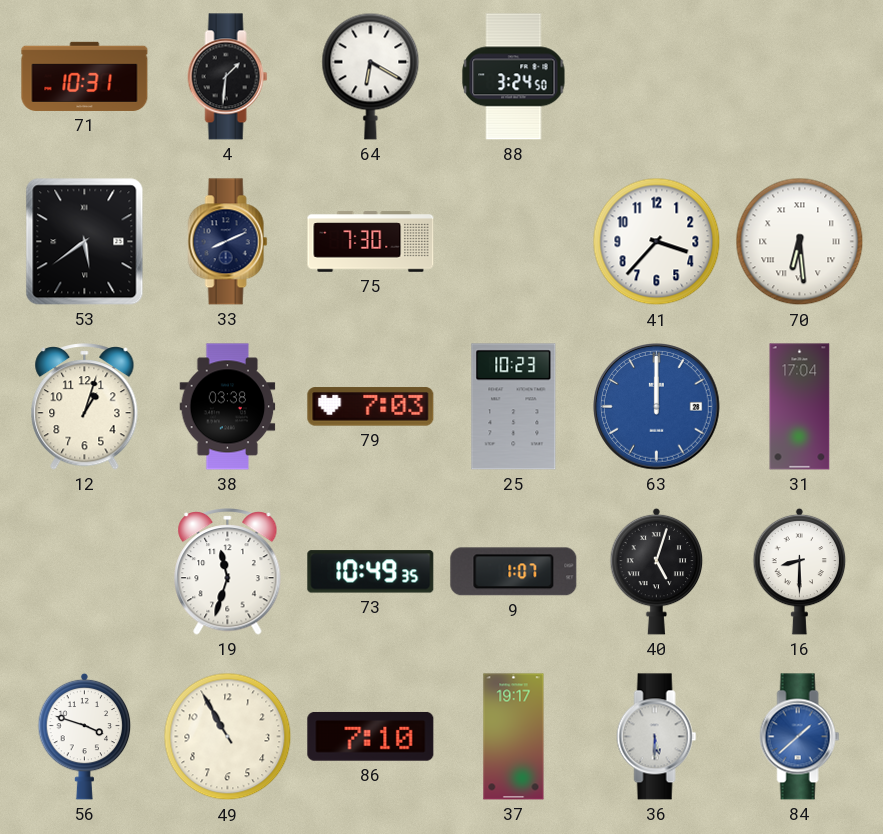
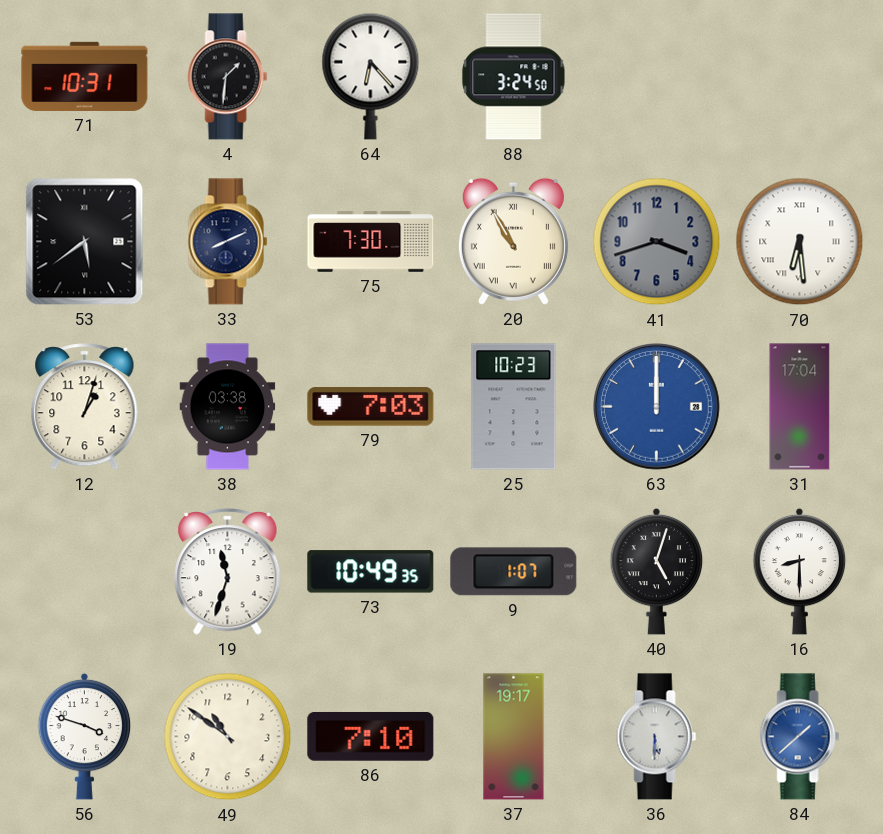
64: 6:20 -> 6:23 (371, 76)
20: none -> 10:55 (513, 241)
41: 3:37 -> 3:42 (657, 242)
41 dial: white -> grey (657, 242)
49: 10:55 -> 10:51 (228, 737)
